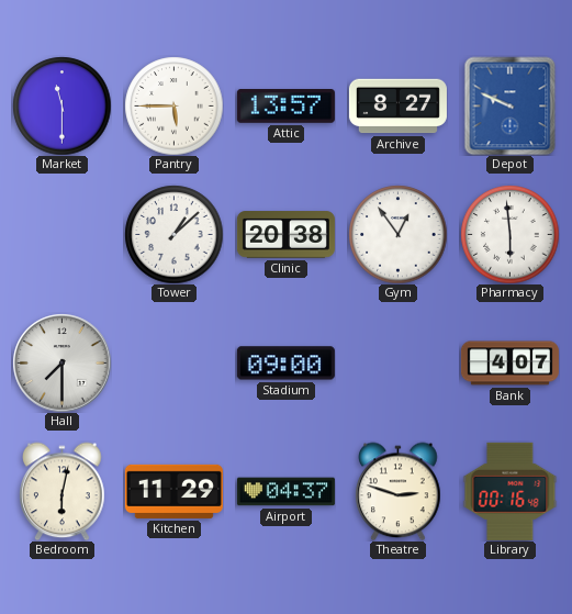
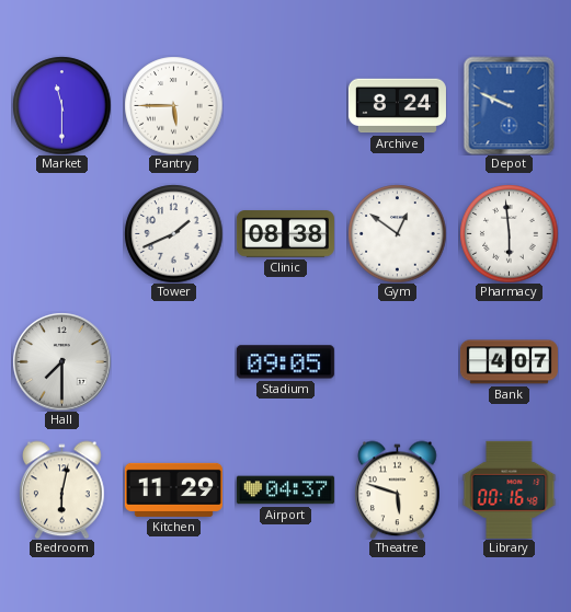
Attic: 13:57 -> none (285, 107)
Archive: 8:27 -> 8:24 (397, 106)
Tower: 1:08 -> 1:41 (173, 233)
Clinic: 20:38 -> 08:38 (285, 234)
Gym: 12:54 -> 12:51 (397, 233)
Stadium: 09:00 -> 09:05 (285, 362)
Theatre: 2:48 -> 5:48 (398, 489)
